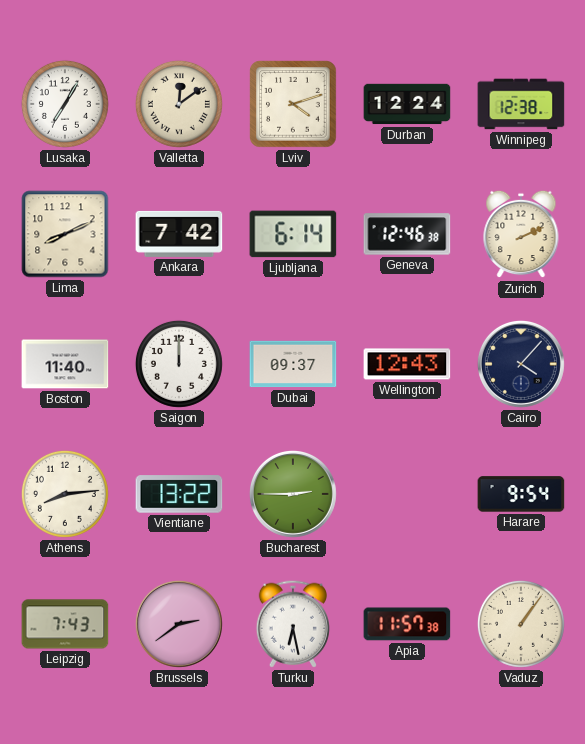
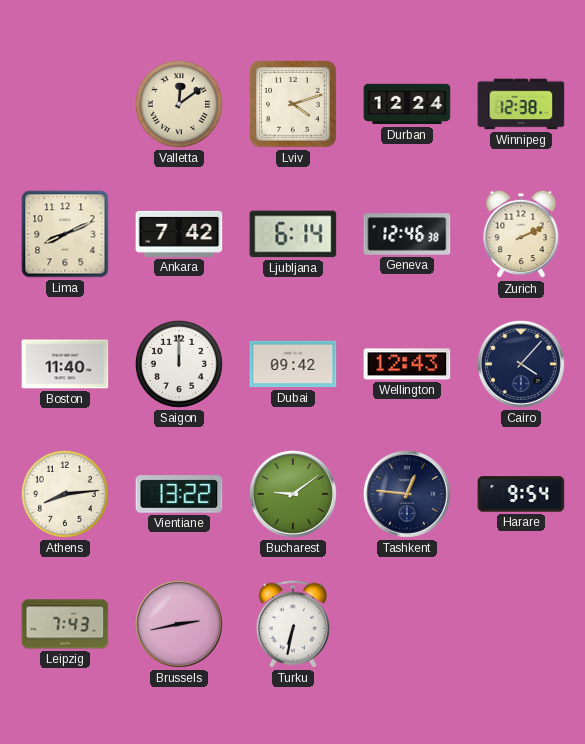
Lusaka: 7:05 -> none (65, 104)
Dubai: 09:37 -> 09:42 (293, 364)
Bucharest: 2:45 -> 9:09 (293, 494)
Tashkent: none -> 12:46 (407, 494)
Brussels: 2:39 -> 2:43 (179, 624)
Turku: 6:28 -> 6:32 (293, 624)
Apia: 11:57 -> none (407, 624)
Vaduz: 1:06 -> none (521, 624)
